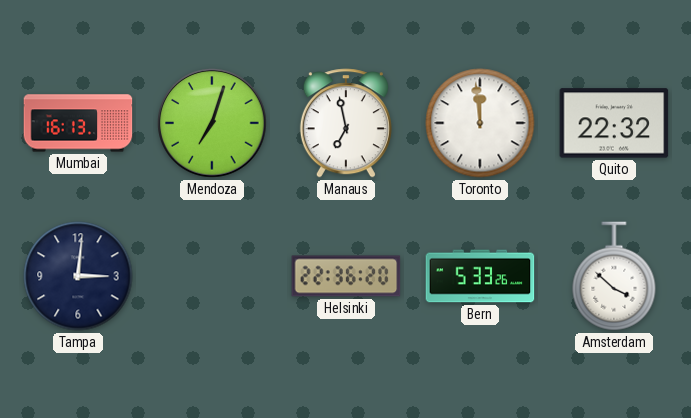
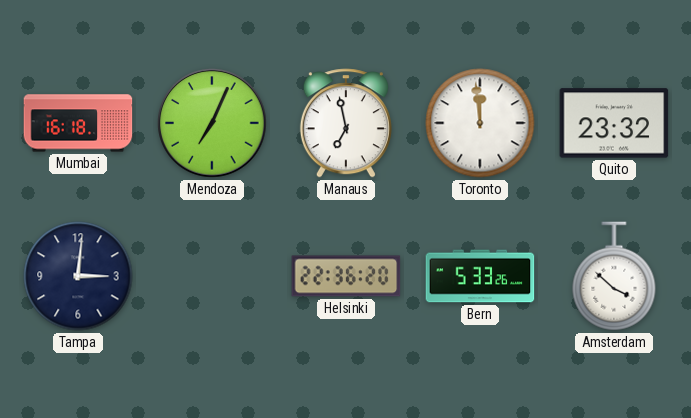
Mumbai: 16:13 -> 16:18 (78, 123)
Mendoza: 7:03 -> 7:04 (212, 123)
Quito: 22:32 -> 23:32 (614, 123)
